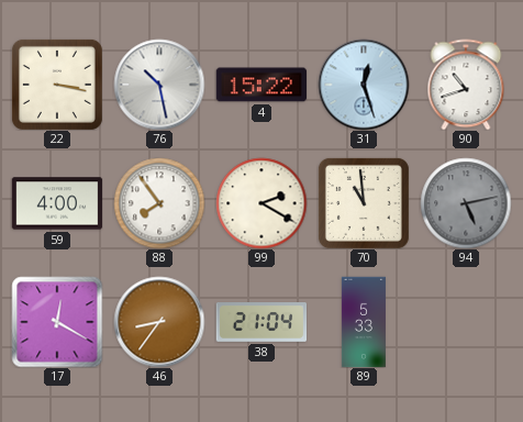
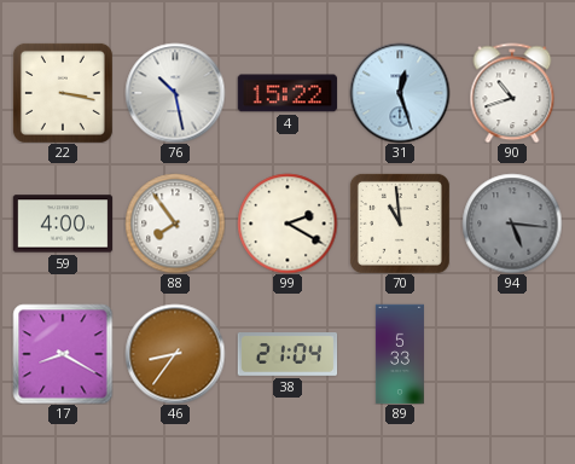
94: 5:13 -> 5:16 (512, 224)
17: 12:20 -> 8:20 (63, 354)
